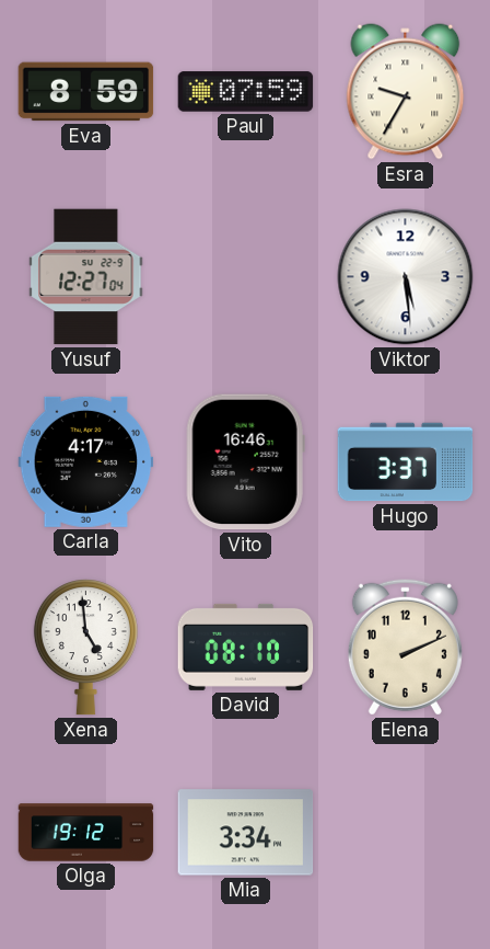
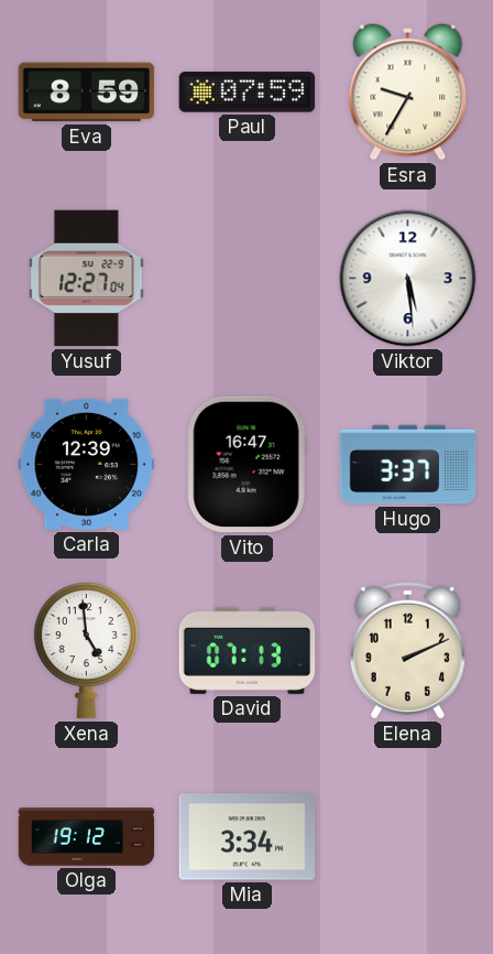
Carla: 4:17 -> 12:39 (87, 464)
Vito: 16:46 -> 16:47 (246, 465)
David: 08:10 -> 07:13 (248, 650)
